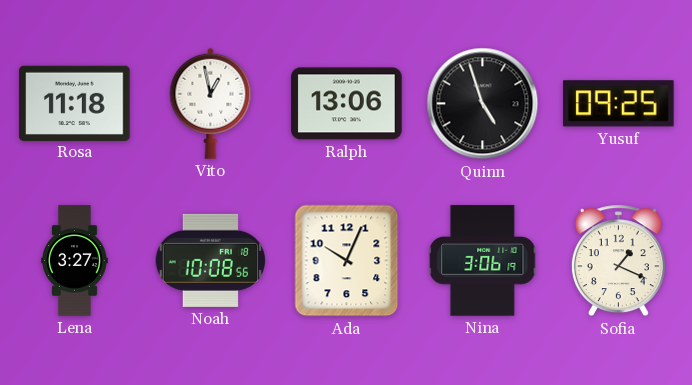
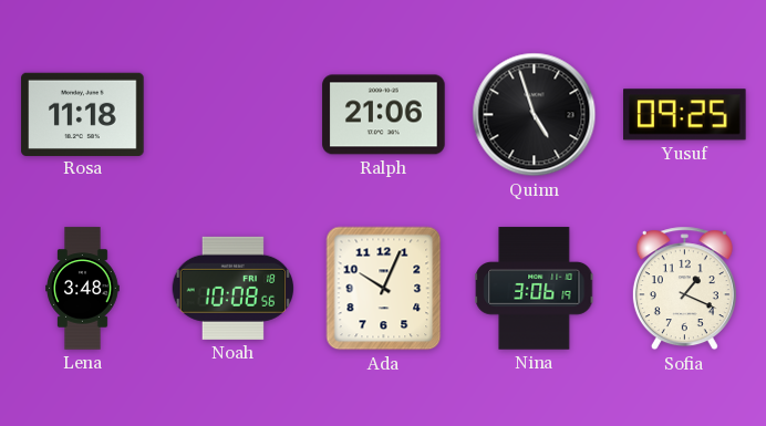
Vito: 12:58 -> none (211, 103)
Ralph: 13:06 -> 21:06 (384, 115)
Lena: 3:27 -> 3:48 (83, 289)
